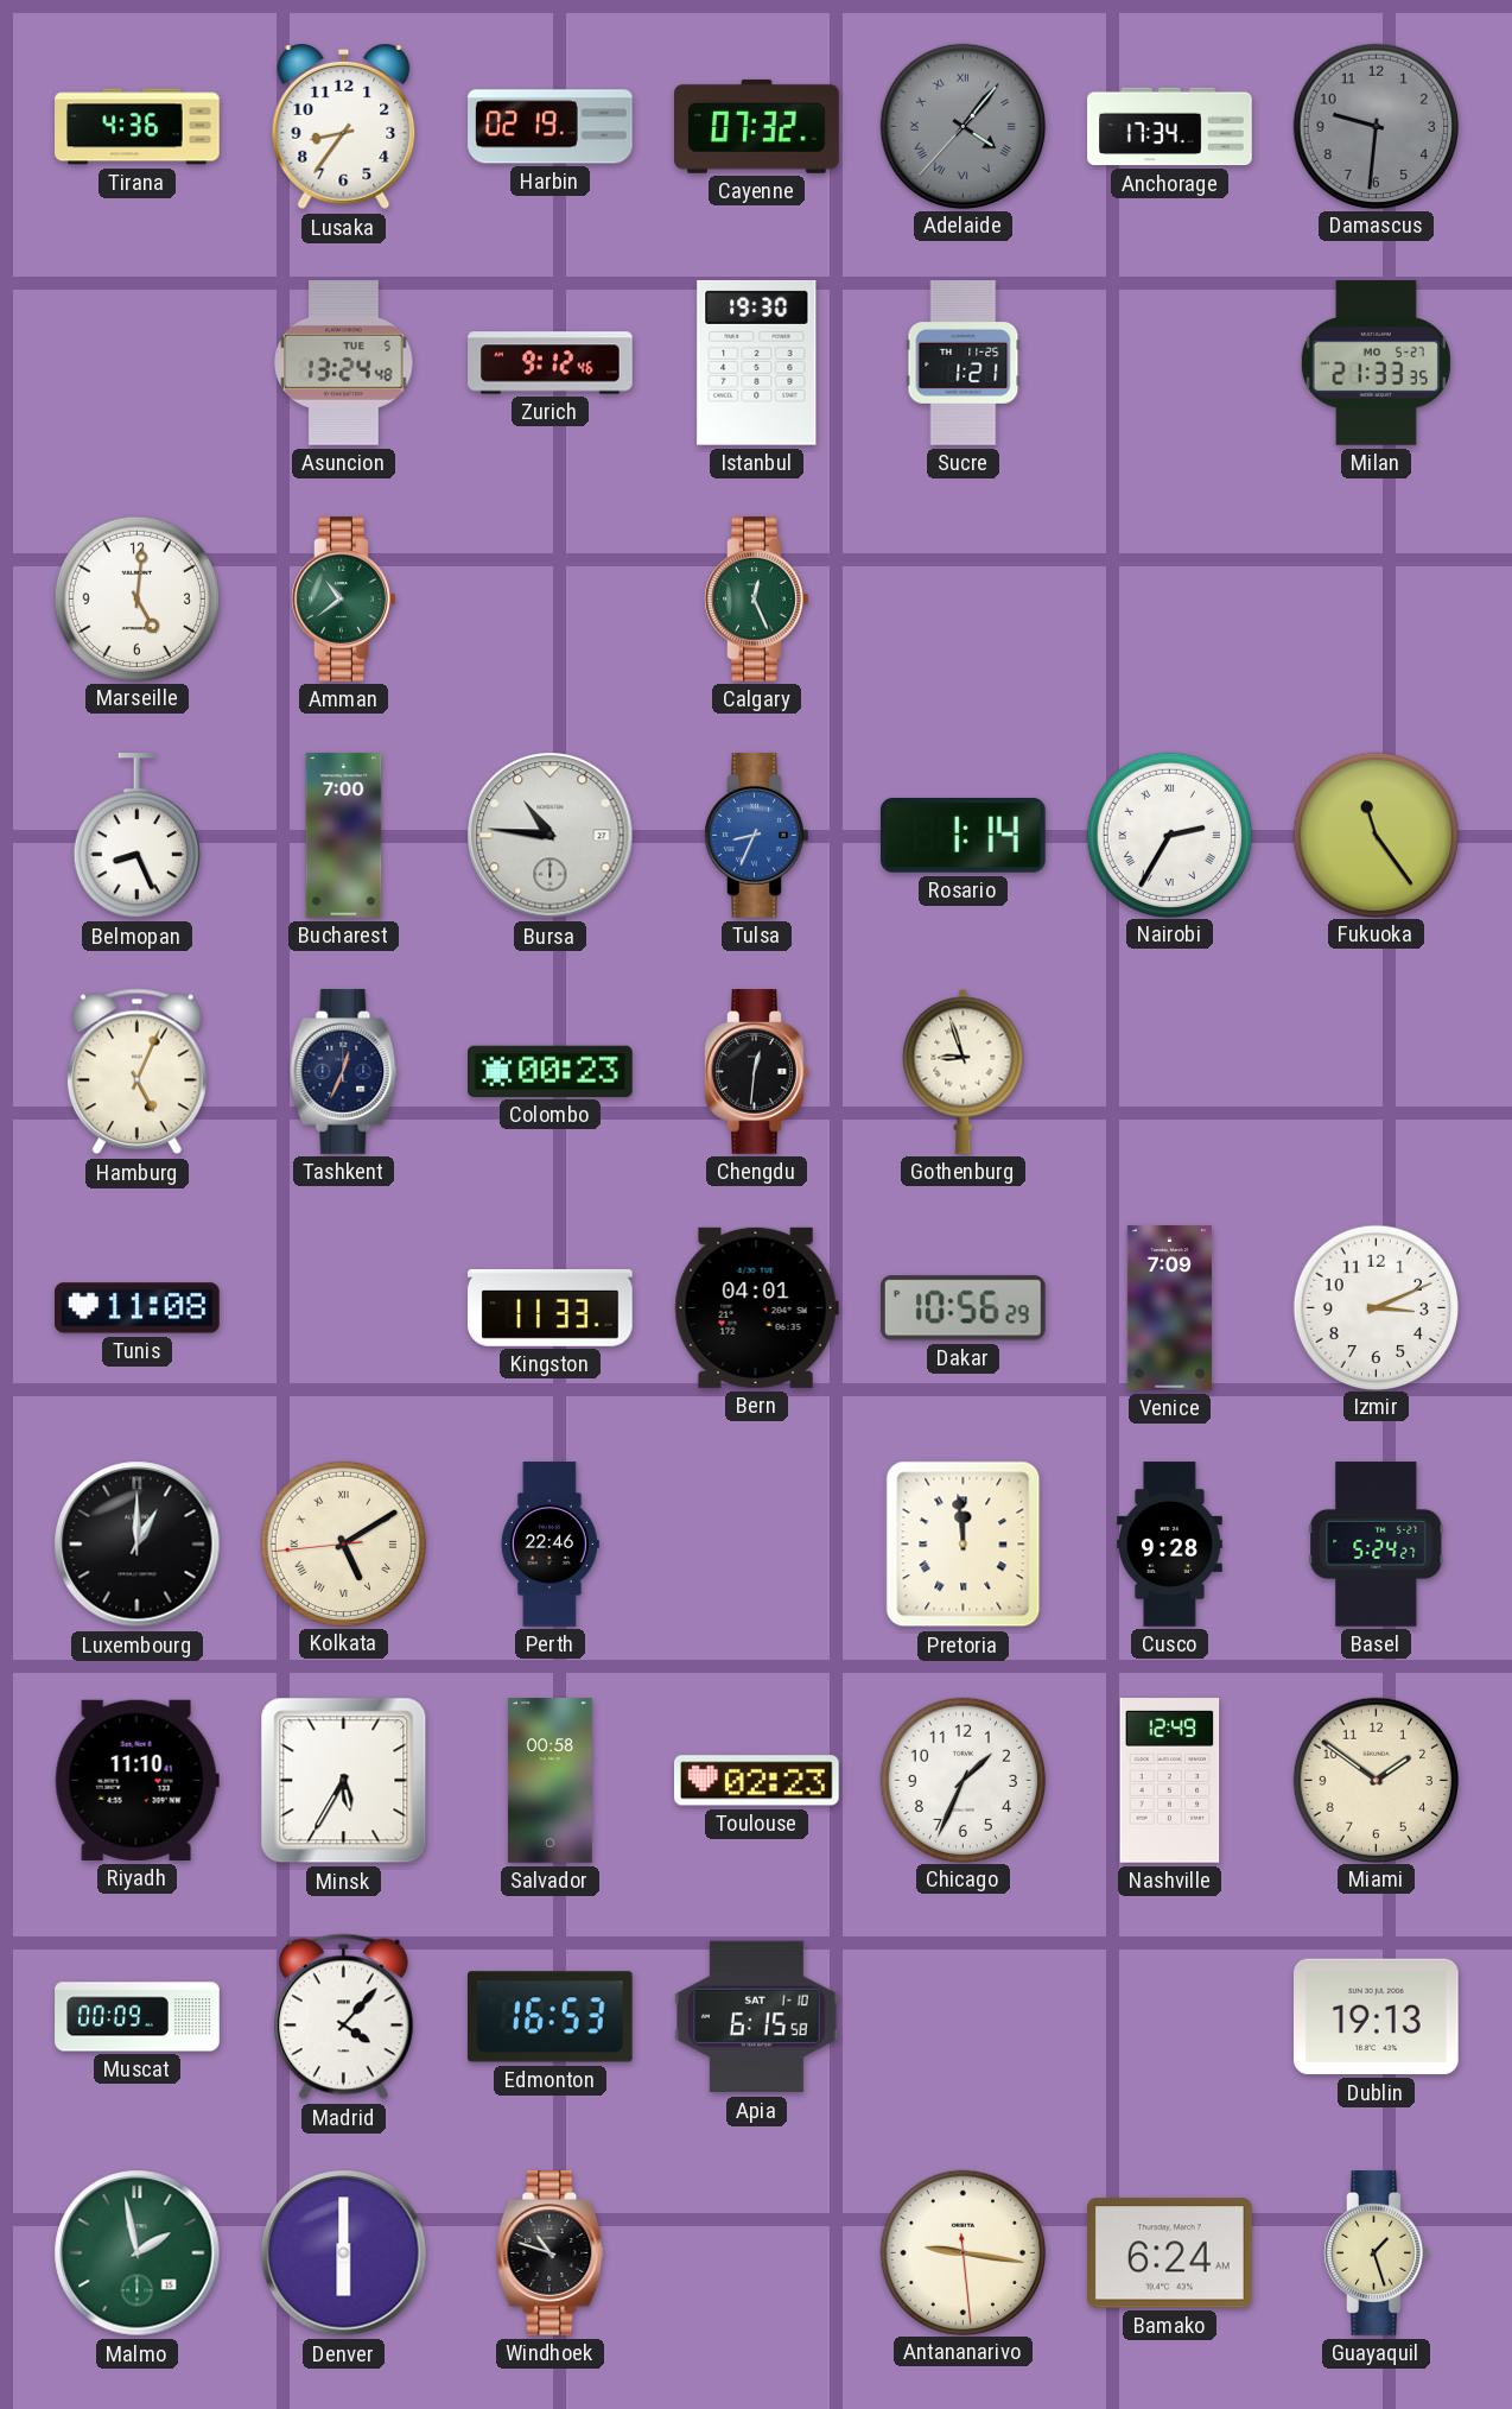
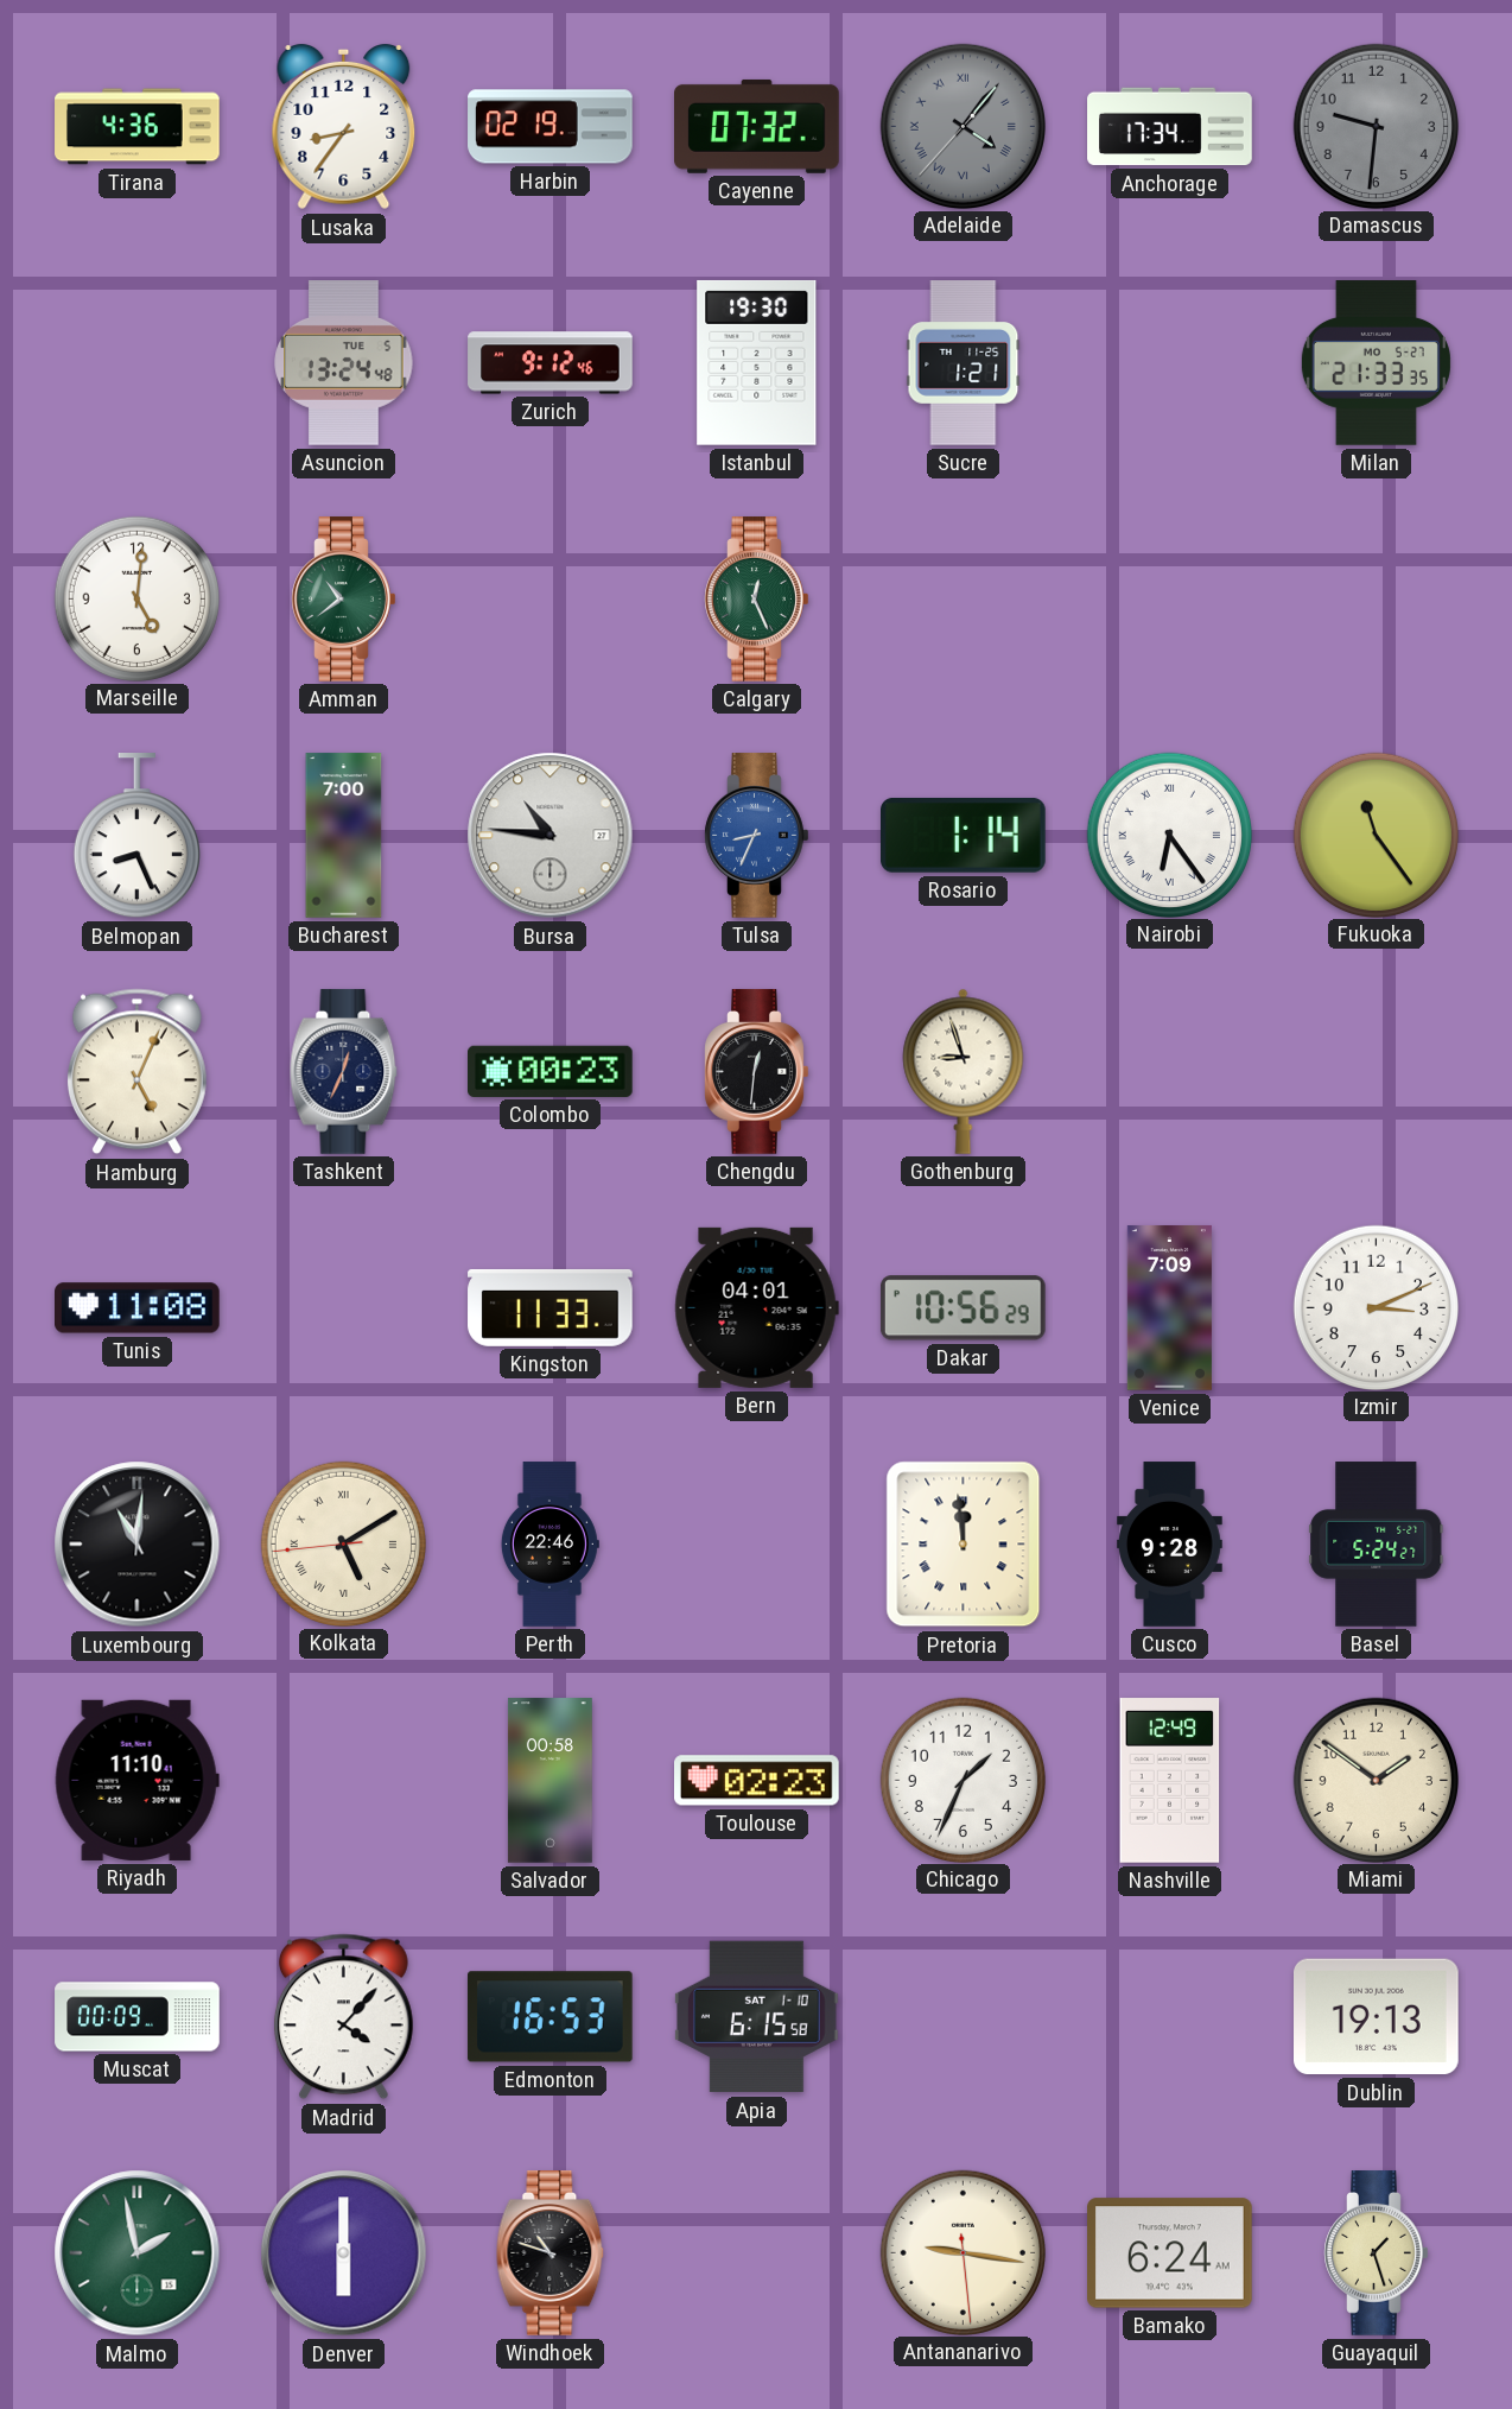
Nairobi: 2:35 -> 6:24 (1169, 835)
Luxembourg: 1:00 -> 11:01 (138, 1545)
Minsk: 5:35 -> none (344, 1781)
